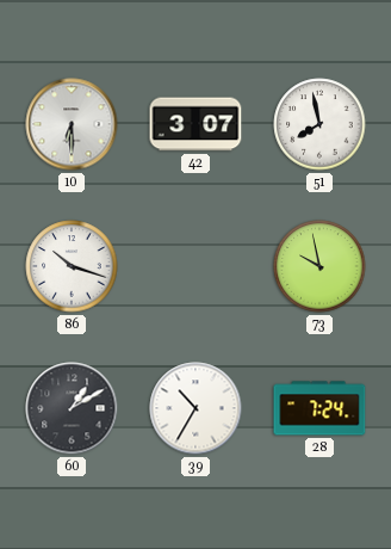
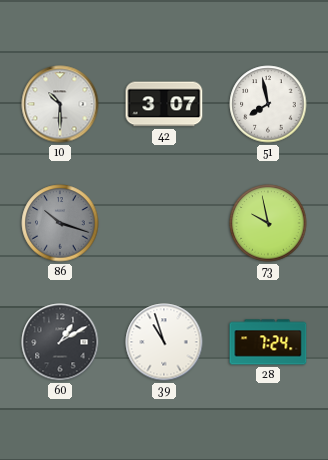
10: 6:30 -> 10:30 (60, 104)
86 dial: white -> grey (60, 223)
39: 10:35 -> 10:57 (164, 342)
